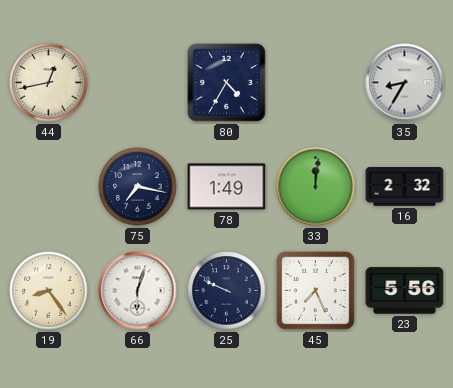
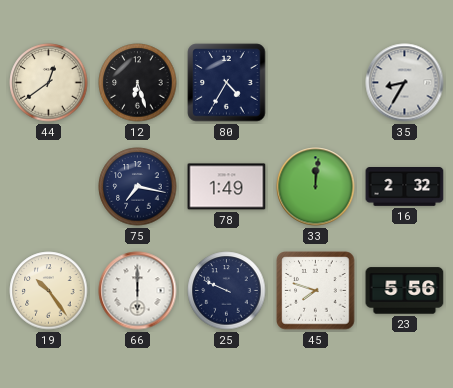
44: 12:43 -> 12:39 (49, 83)
12: none -> 6:27 (138, 83)
19: 8:24 -> 10:24 (49, 291)
66: 6:03 -> 6:00 (138, 291)
45: 7:26 -> 7:48 (316, 291)
